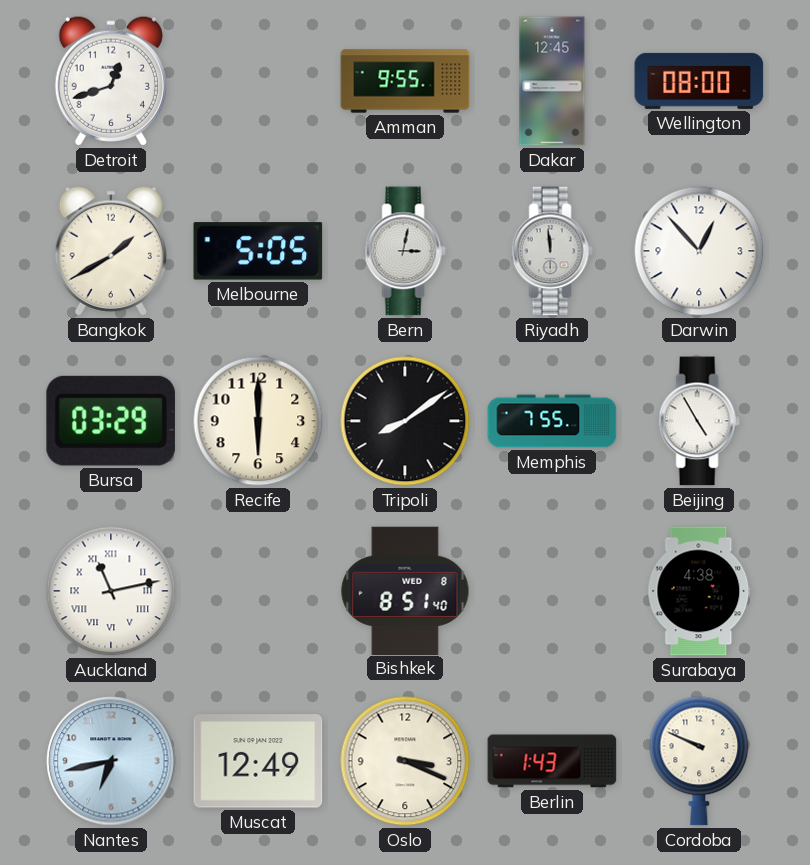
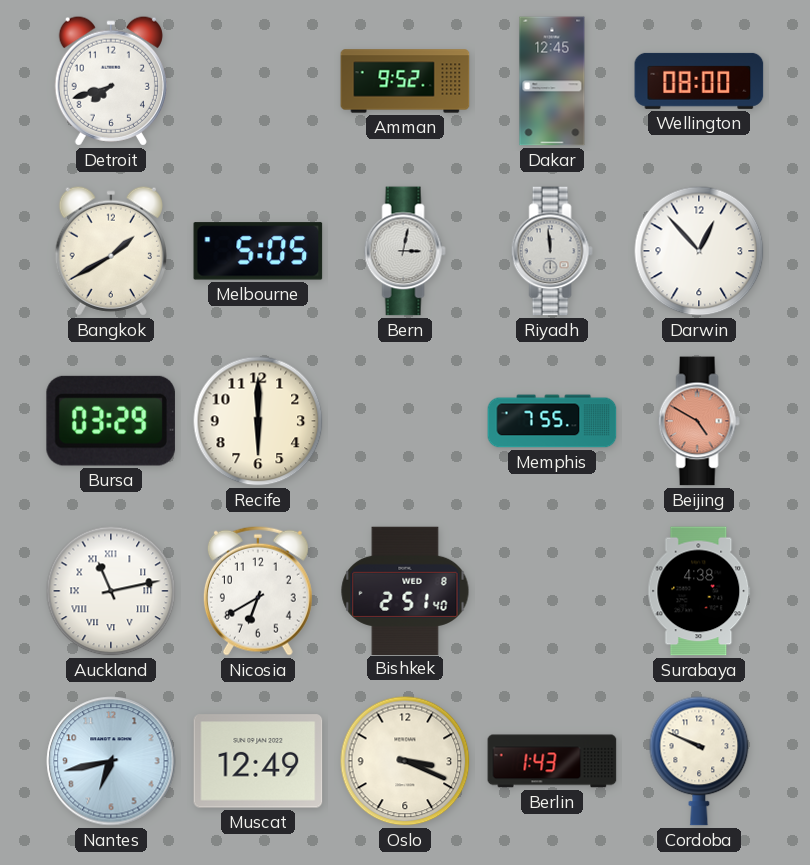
Detroit: 12:42 -> 7:42 (111, 81)
Amman: 9:55 -> 9:52 (405, 81)
Tripoli: 8:09 -> none (405, 421)
Beijing: 4:55 -> 4:50 (699, 421)
Beijing dial: white -> salmon (699, 421)
Nicosia: none -> 6:40 (258, 591)
Bishkek: 8:51 -> 2:51 (405, 590)
